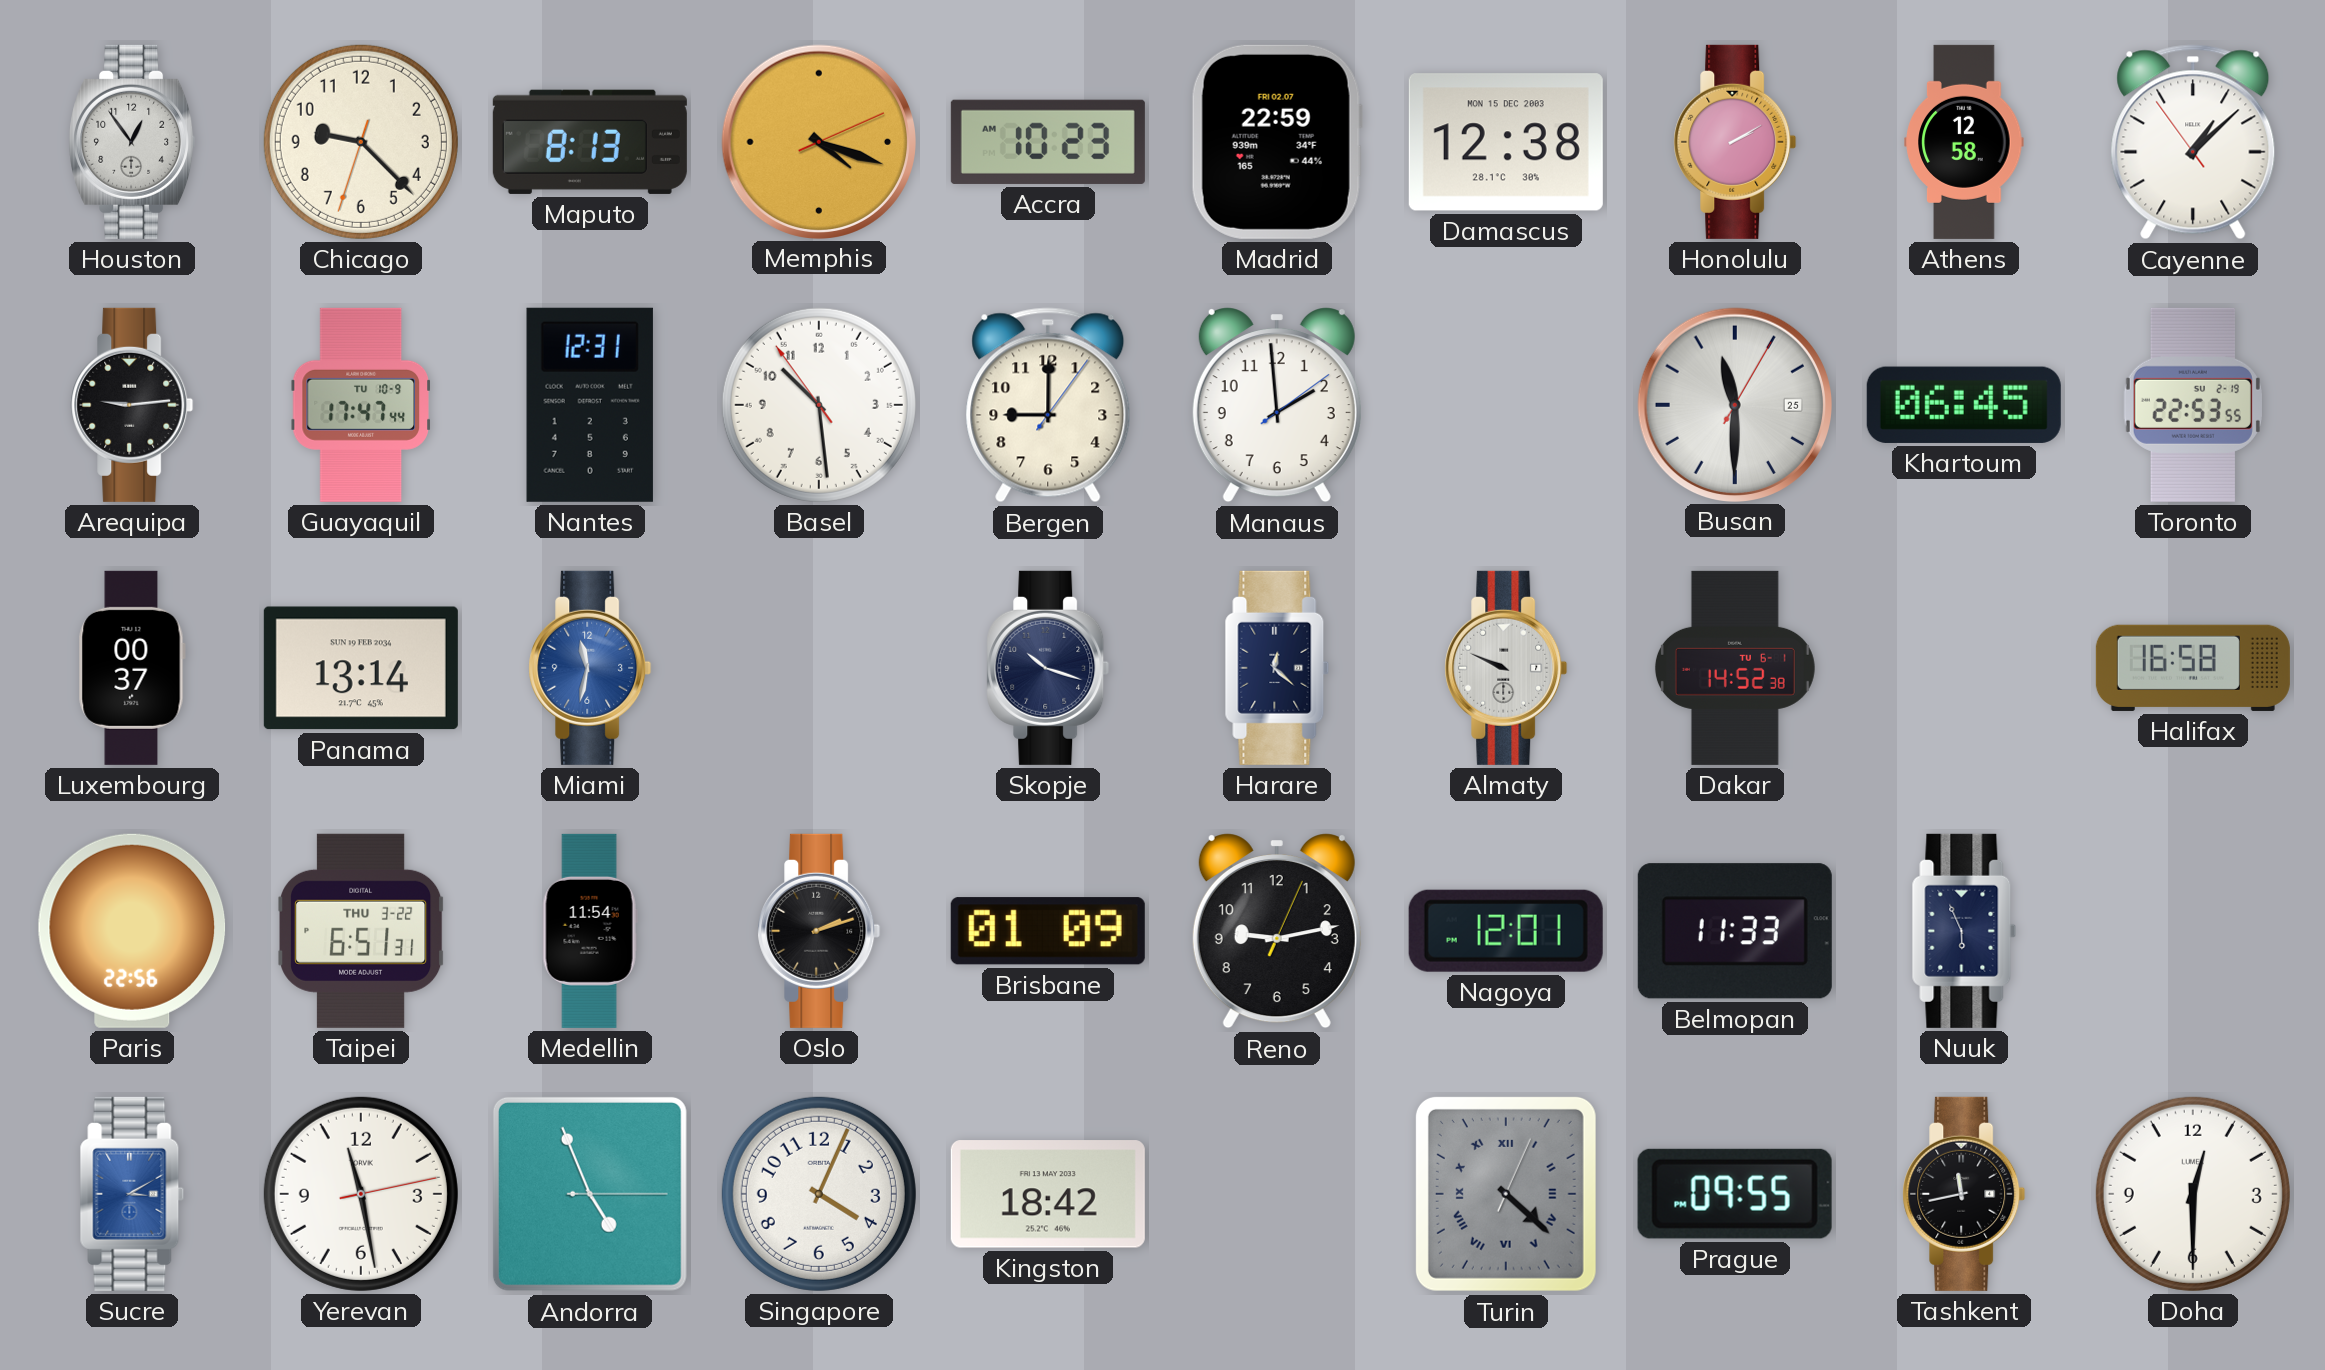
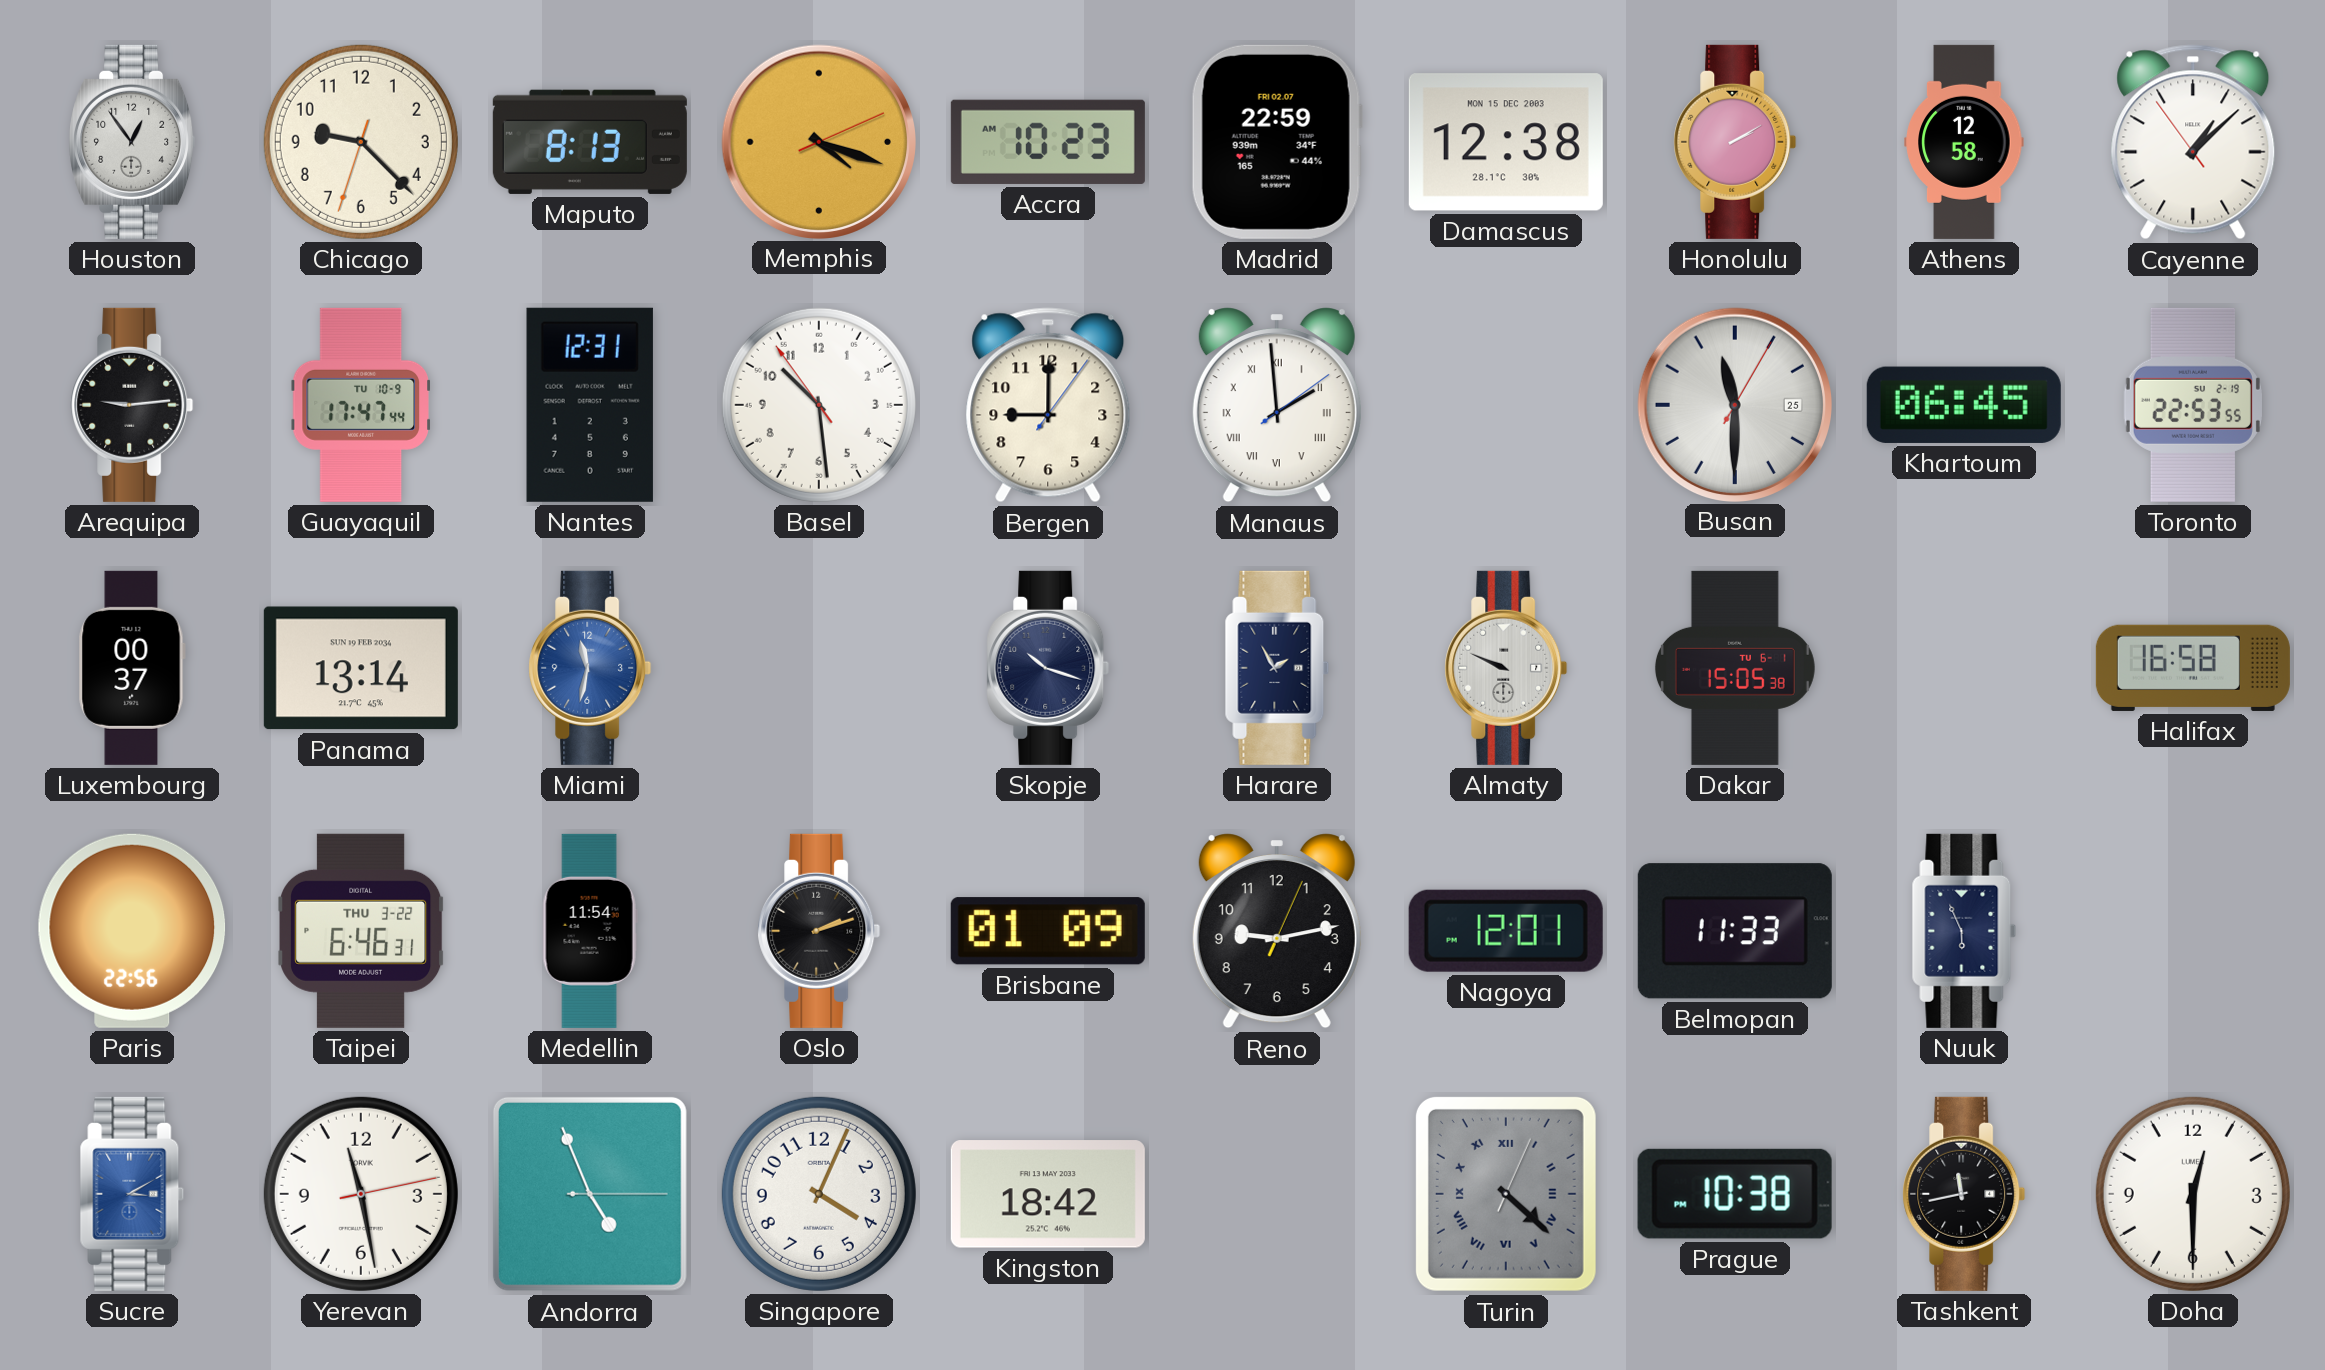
Manaus numerals: Arabic -> Roman (1277, 405)
Harare: 12:22 -> 1:55 (1277, 668)
Dakar: 14:52 -> 15:05 (1735, 668)
Taipei: 6:51 -> 6:46 (362, 931)
Prague: 09:55 -> 10:38 (1735, 1194)
